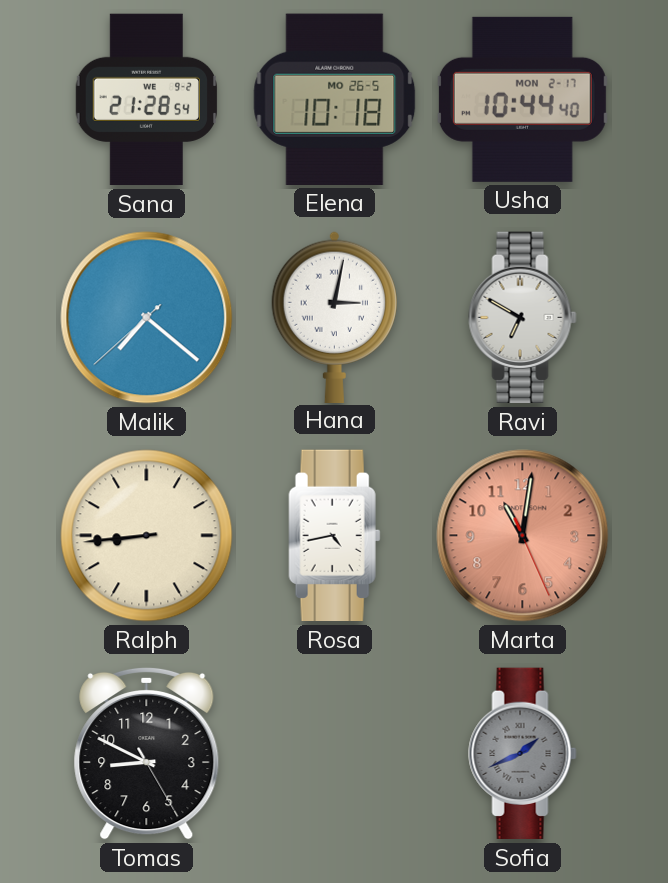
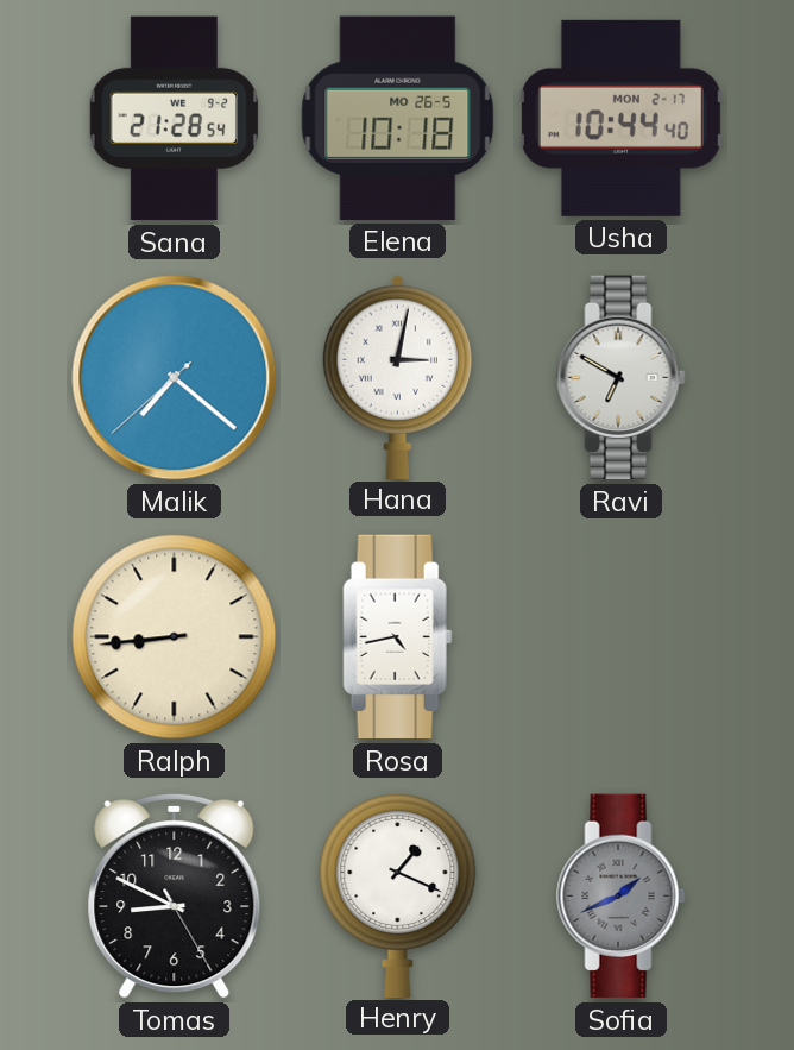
Marta: 11:01 -> none (523, 536)
Henry: none -> 1:19 (398, 894)
